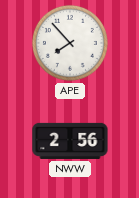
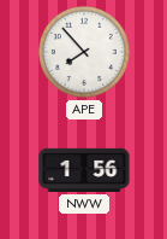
NWW: 2:56 -> 1:56 (84, 170)
